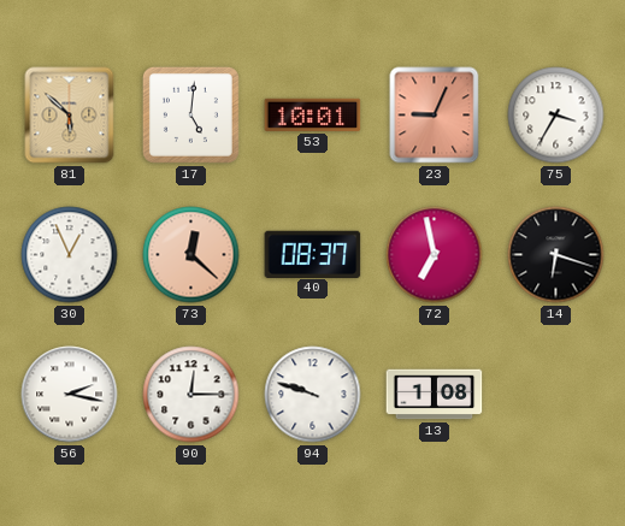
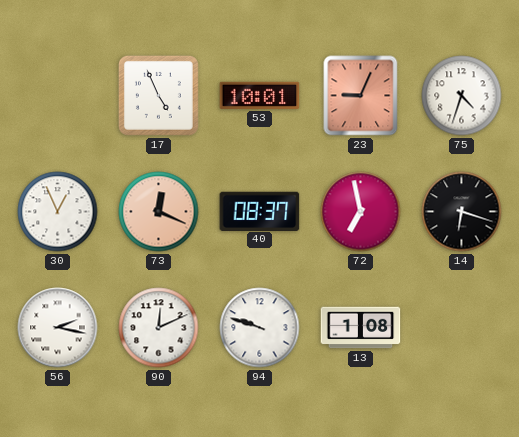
81: 5:52 -> none (70, 116)
17: 5:01 -> 4:56 (158, 95)
75: 3:35 -> 4:33 (462, 96)
73: 12:22 -> 12:19 (159, 212)
90: 12:15 -> 12:11 (159, 328)
